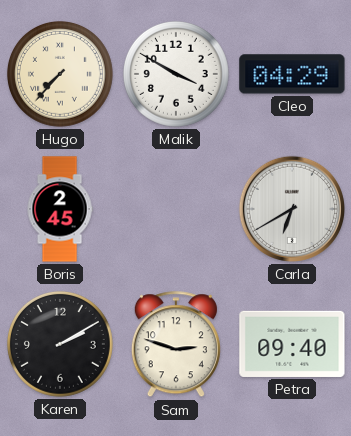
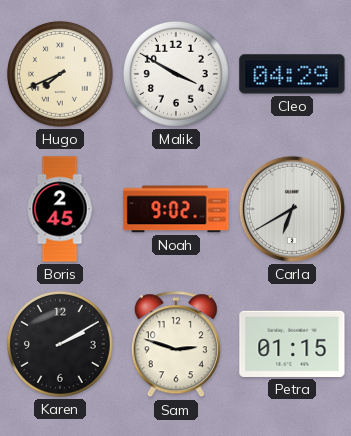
Hugo: 7:37 -> 7:41 (60, 74)
Noah: none -> 9:02 (176, 209)
Petra: 09:40 -> 01:15 (292, 344)
